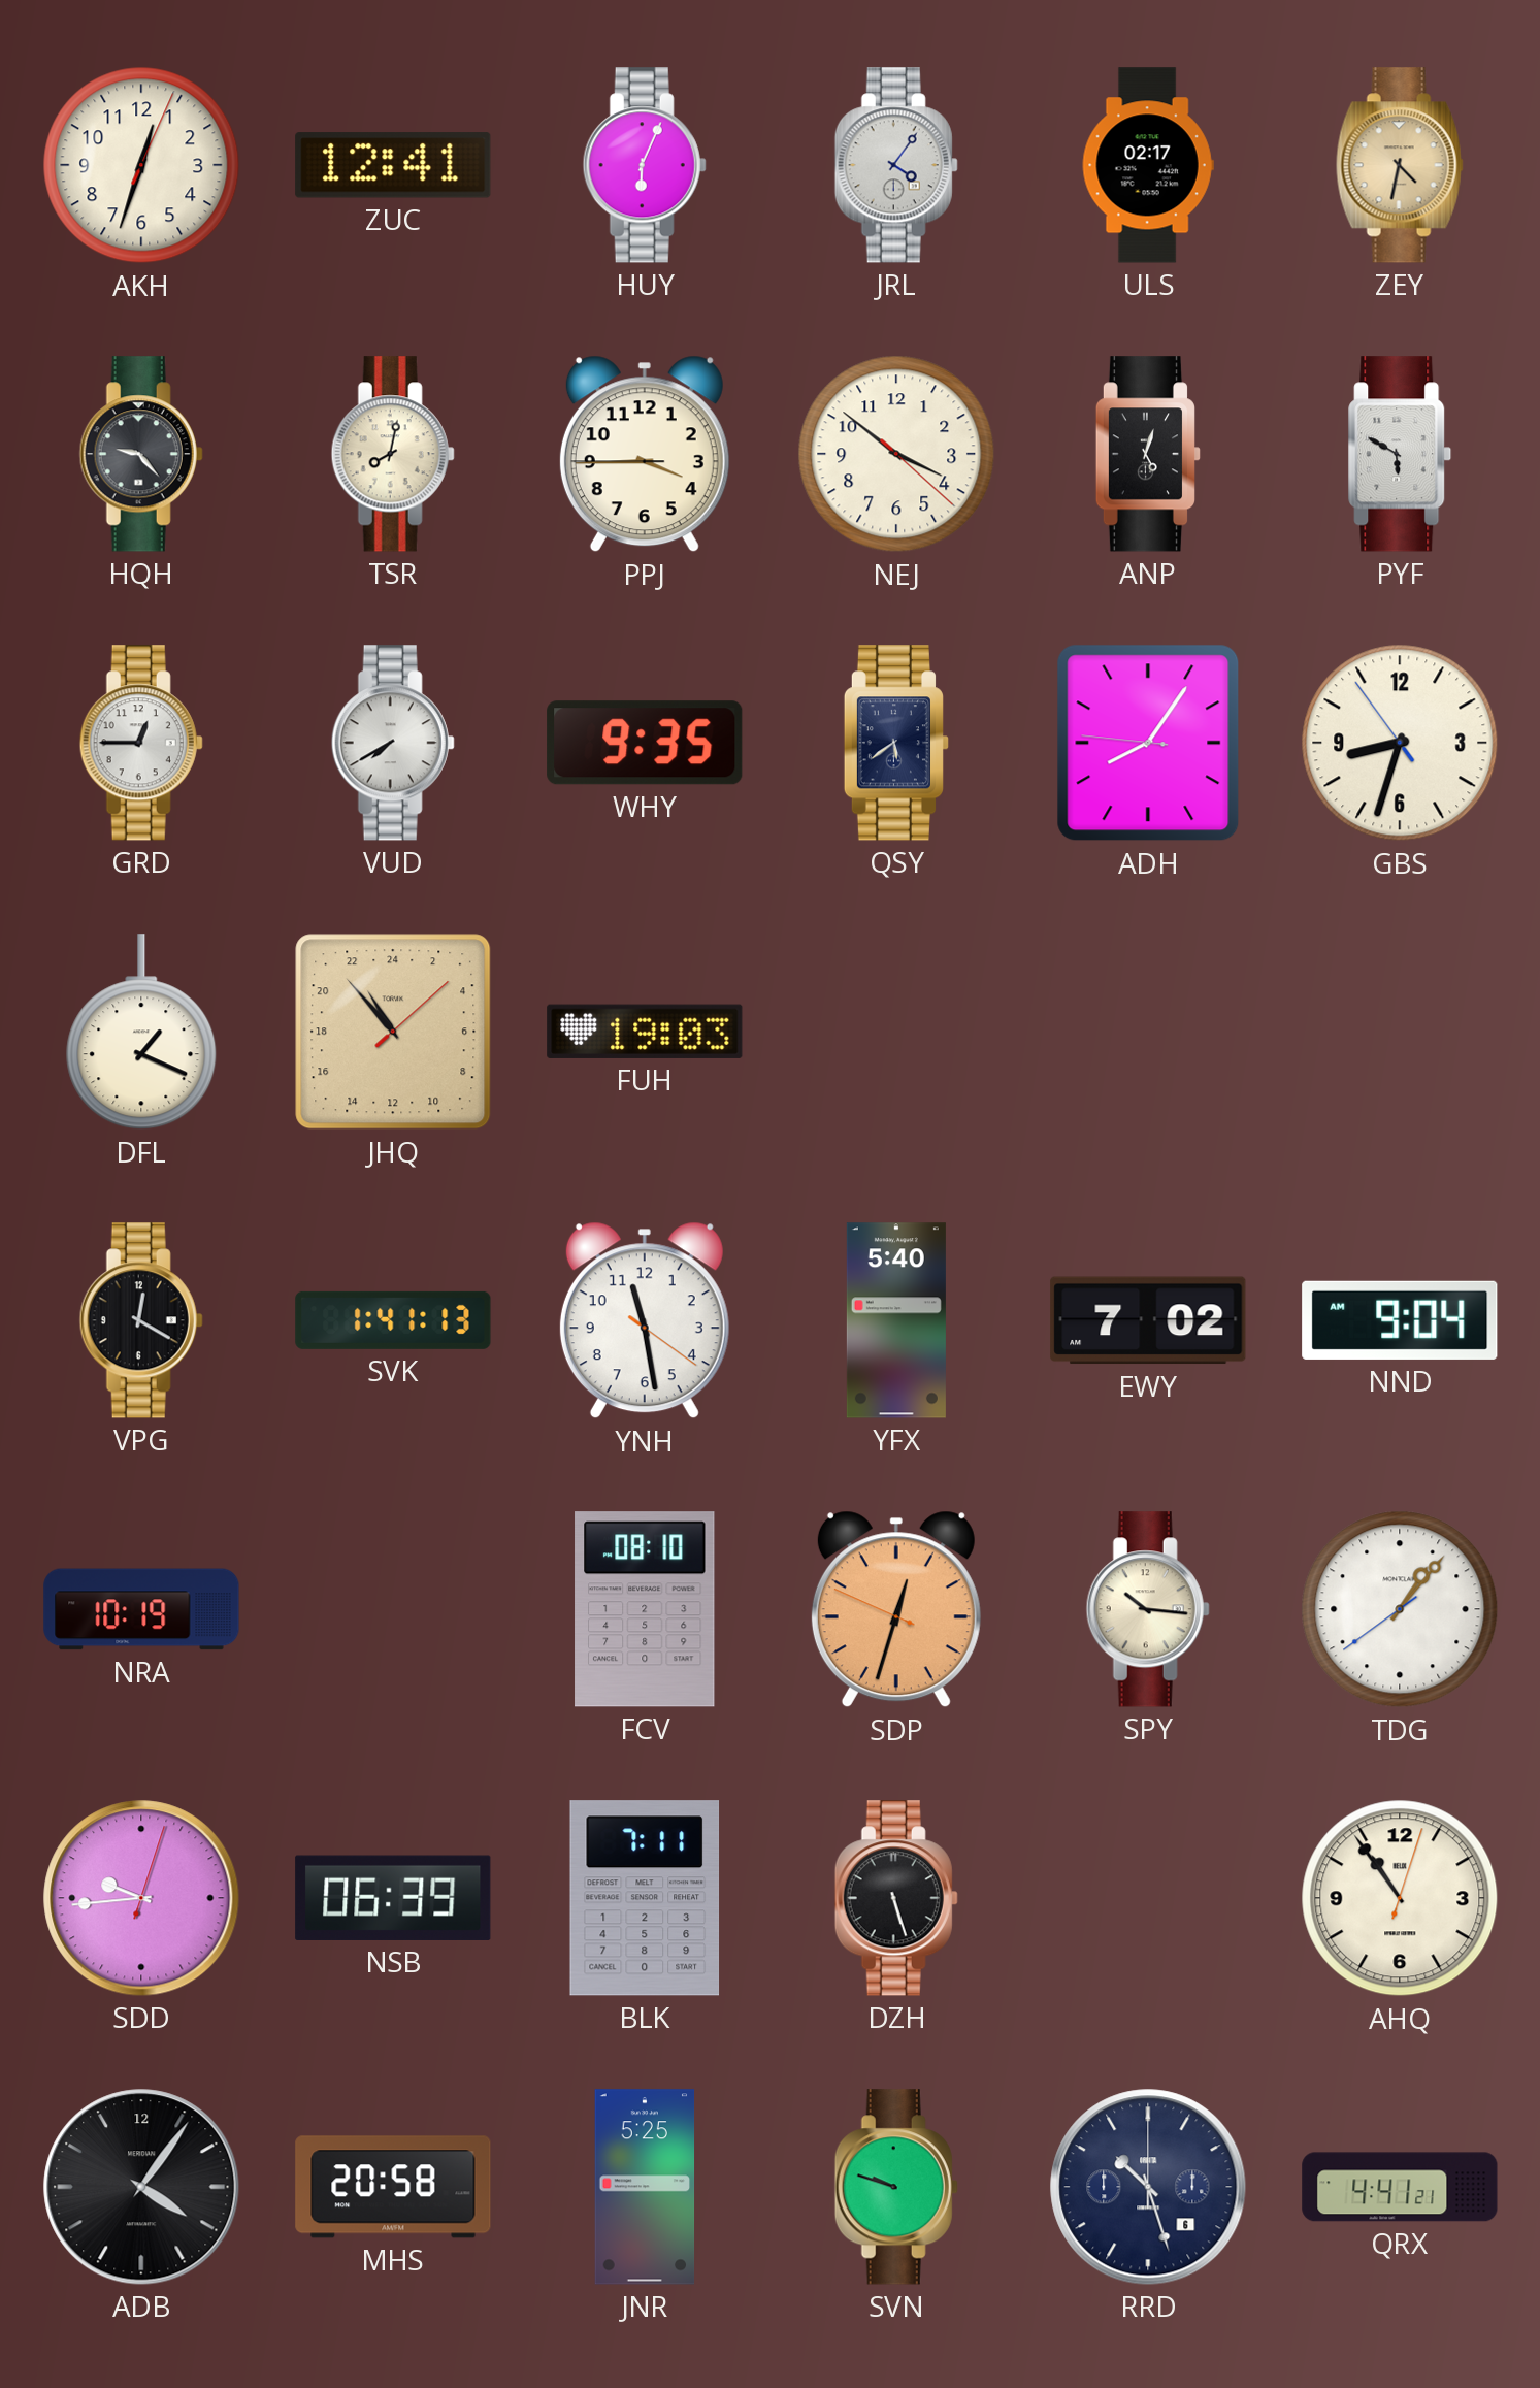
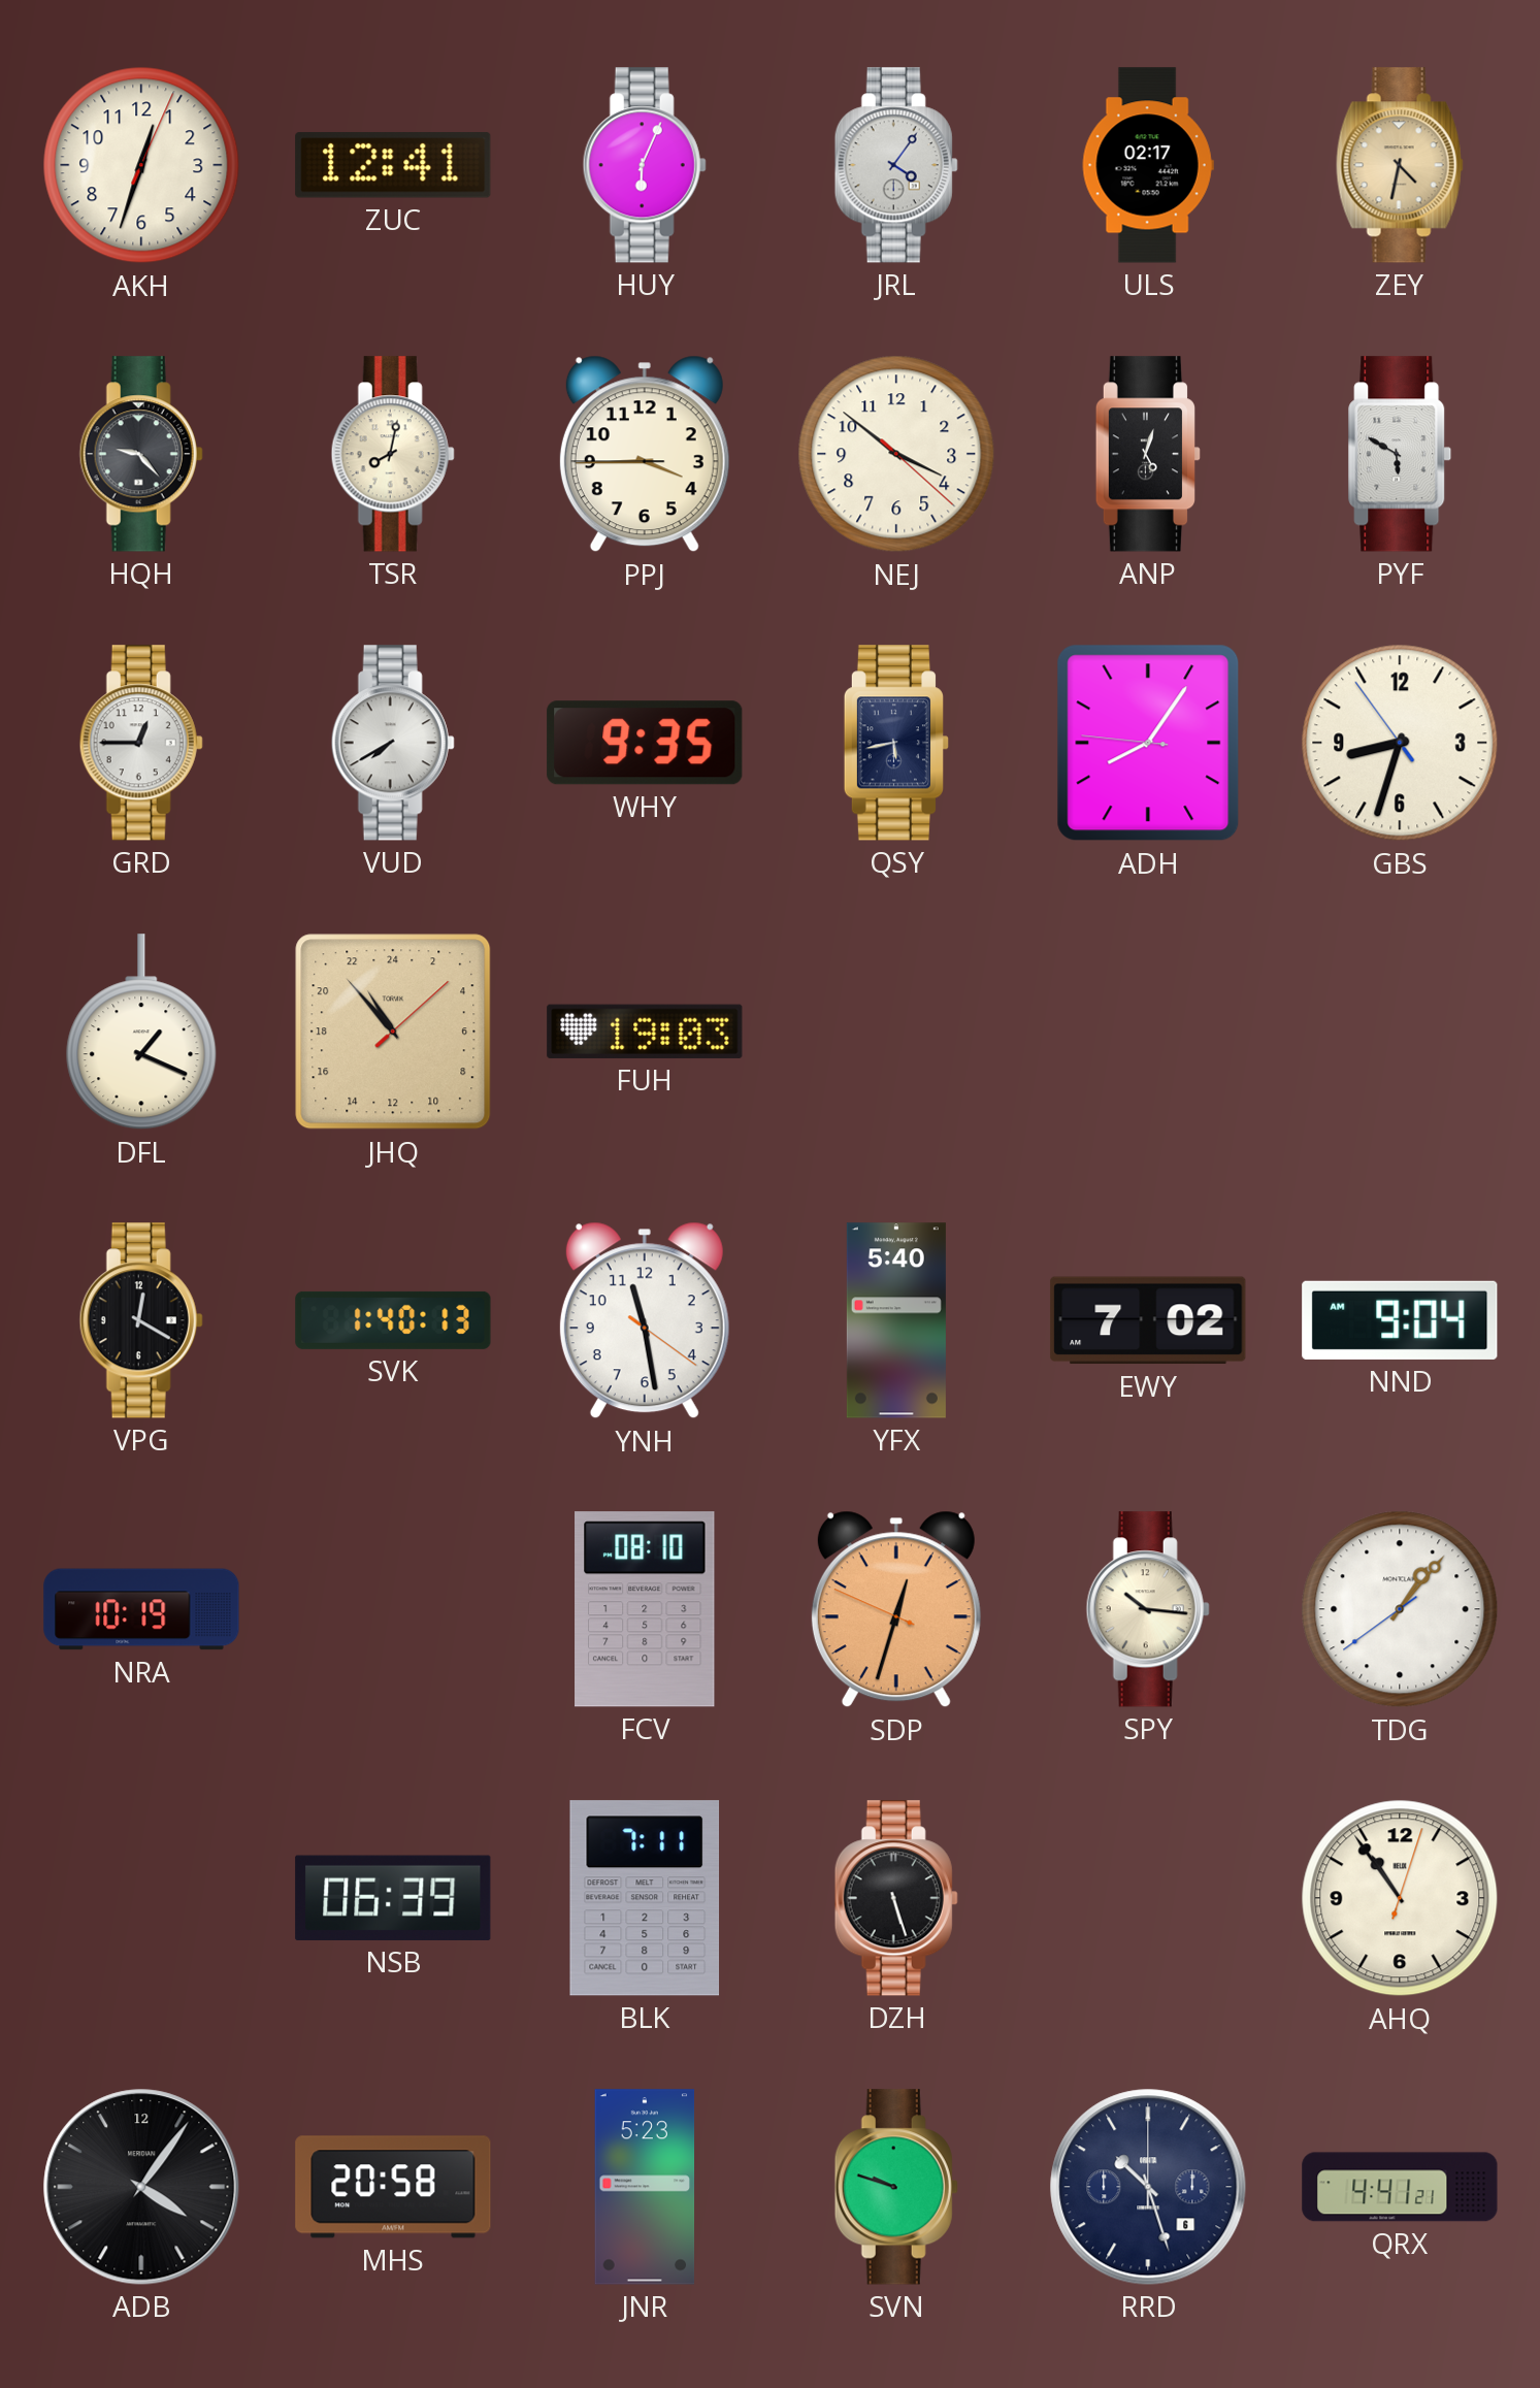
QSY: 5:39 -> 5:43 (895, 743)
SVK: 1:41 -> 1:40 (393, 1320)
SDD: 9:44 -> none (141, 1898)
JNR: 5:25 -> 5:23 (645, 2187)
